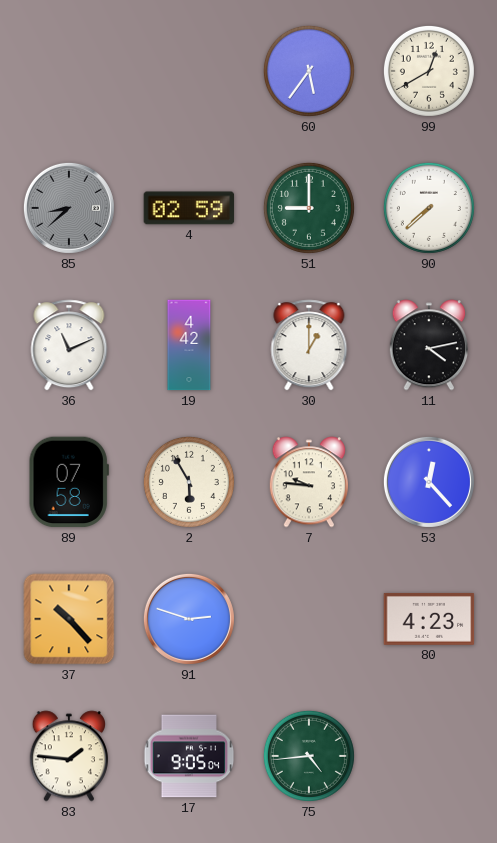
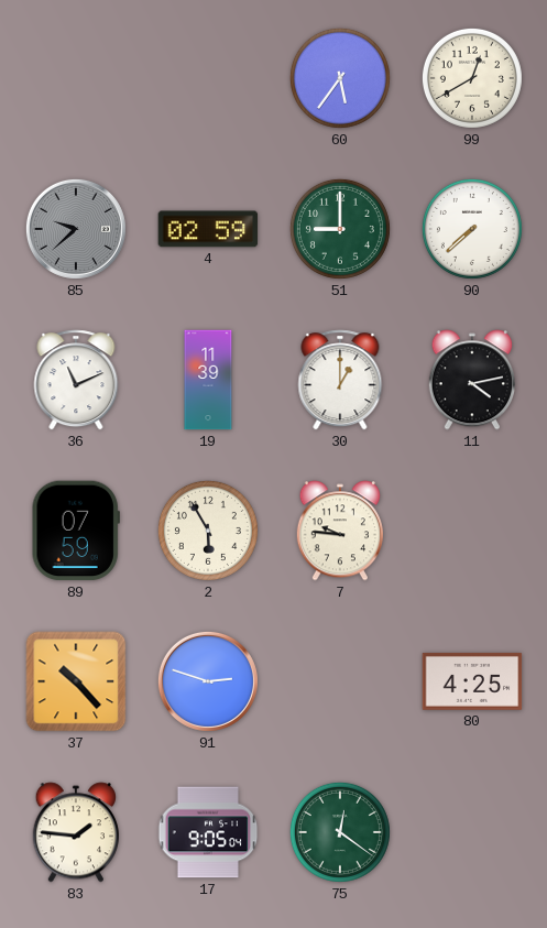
85: 8:38 -> 9:38 (76, 229)
19: 4:42 -> 11:39 (208, 380)
89: 07:58 -> 07:59 (76, 531)
53: 12:23 -> none (429, 482)
80: 4:23 -> 4:25 (472, 681)
75: 4:44 -> 12:21 (340, 832)
